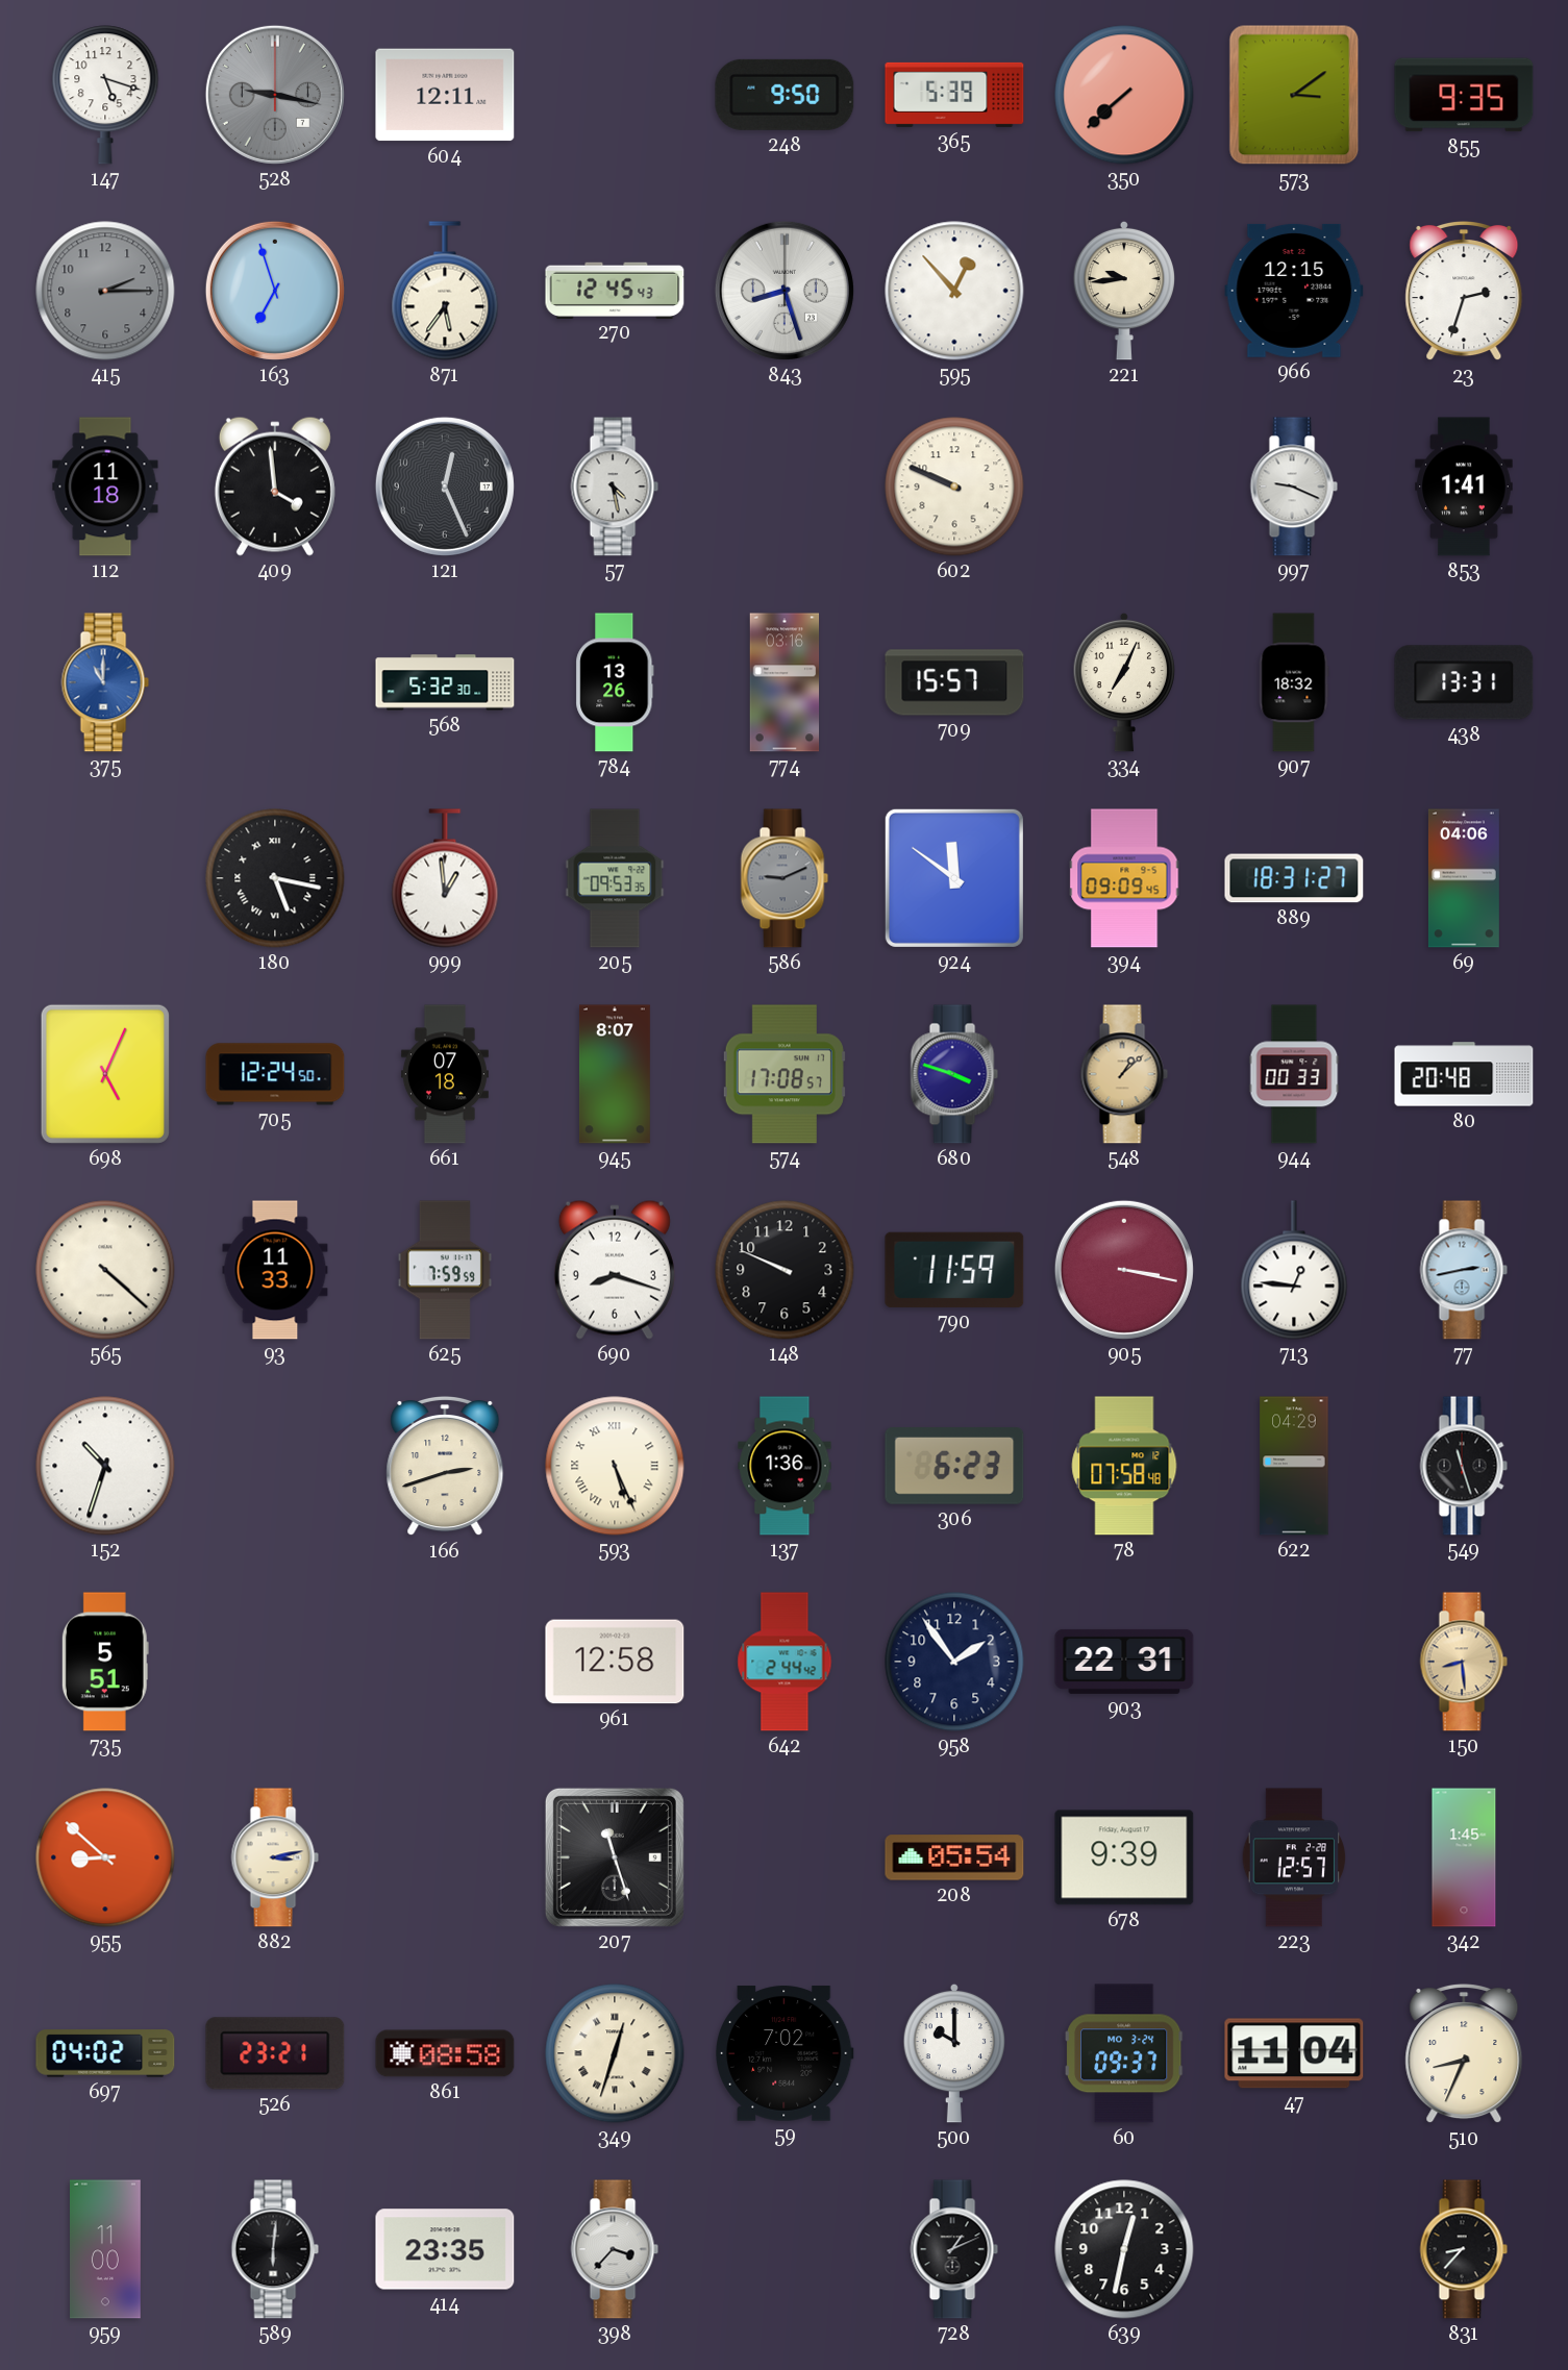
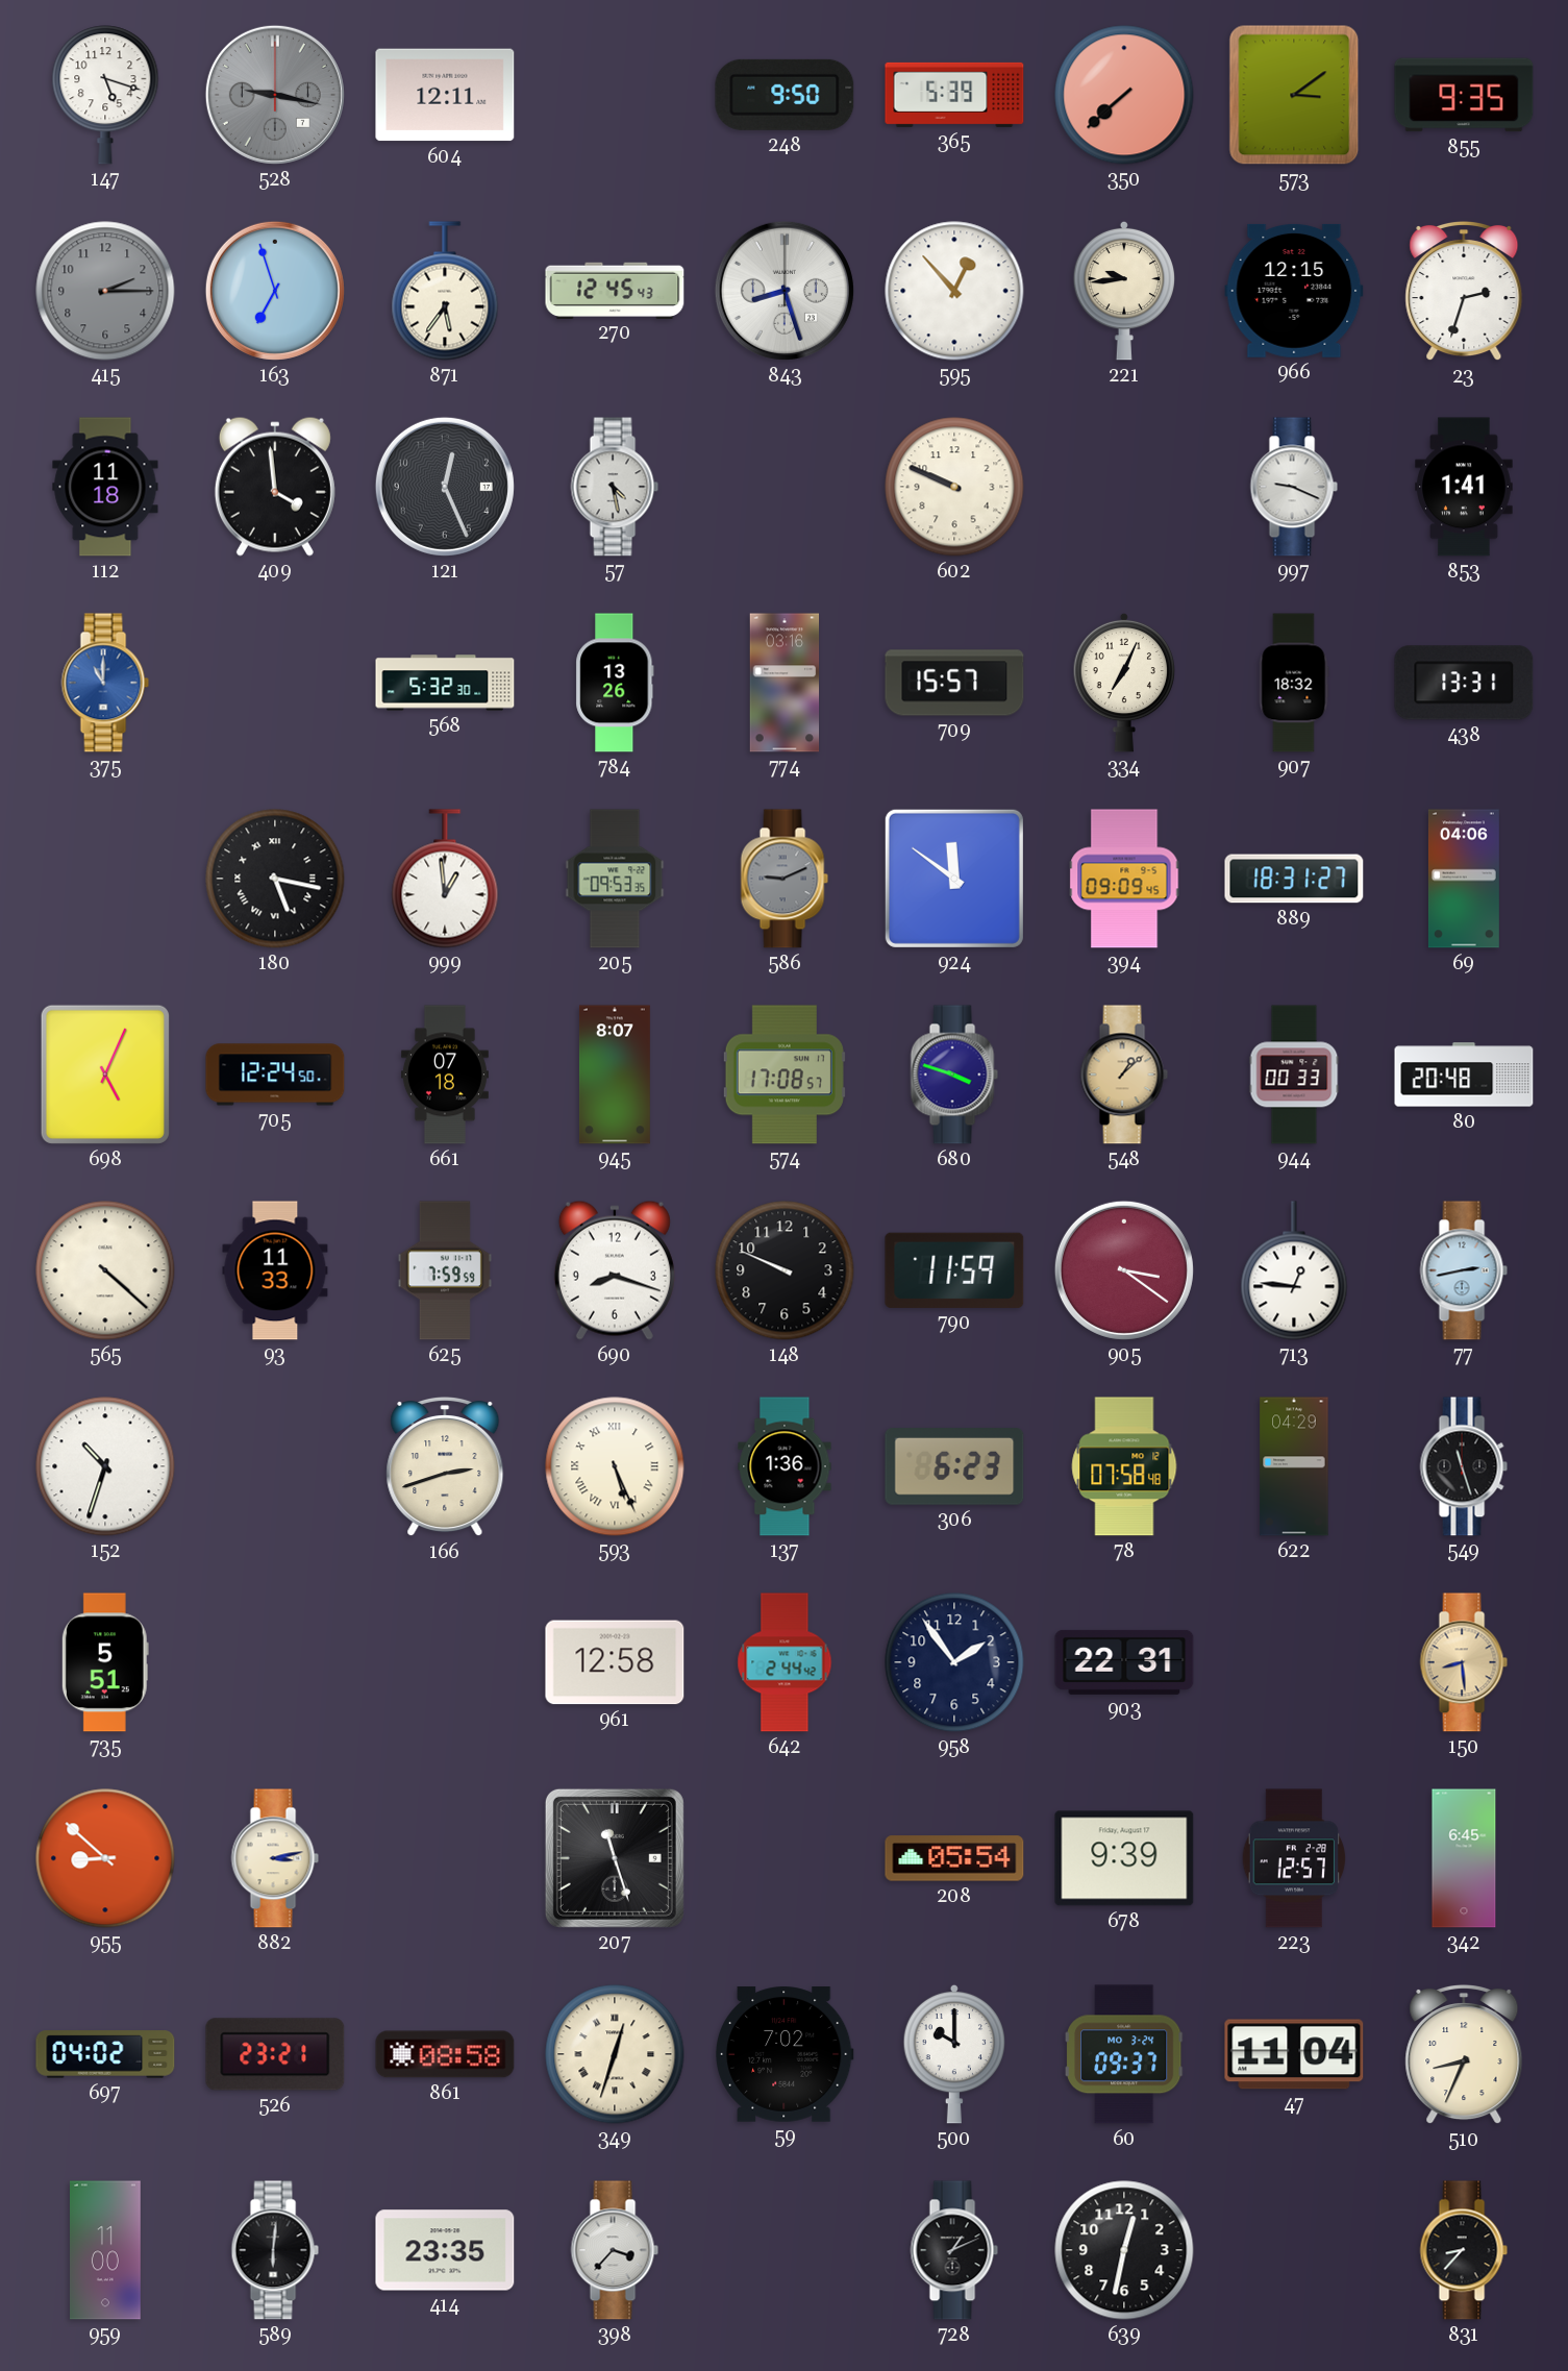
905: 3:17 -> 3:21 (1124, 1270)
342: 1:45 -> 6:45 (1464, 1858)
